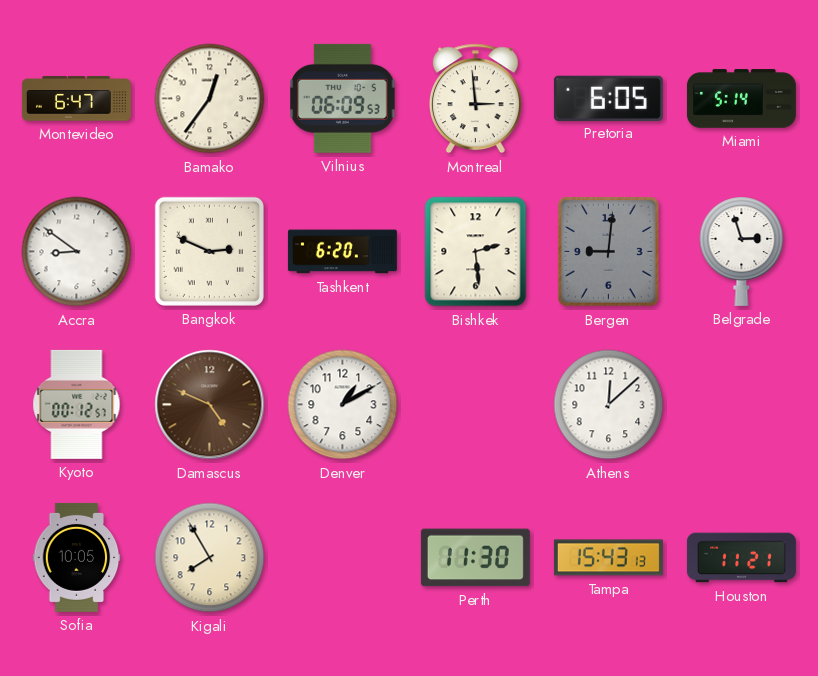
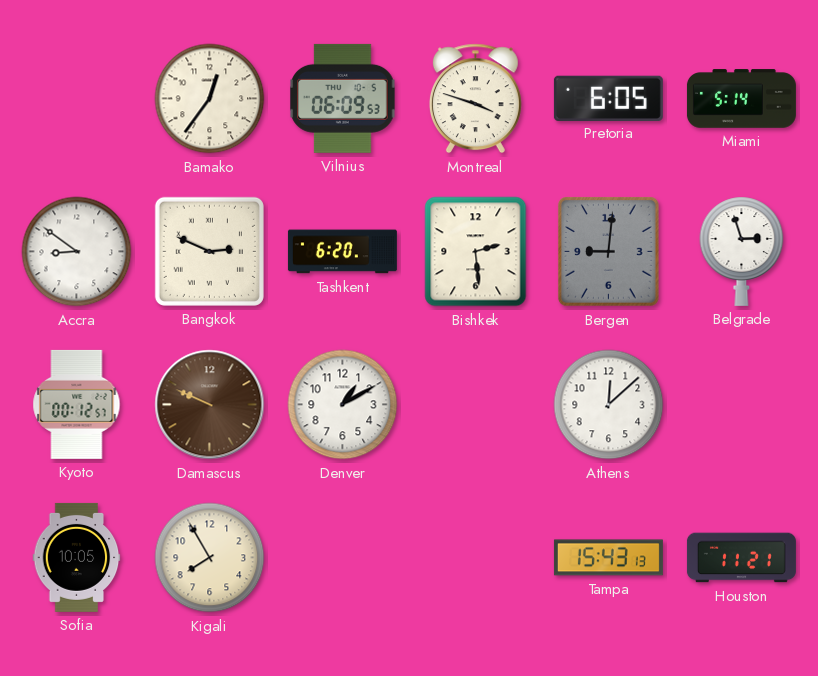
Montevideo: 6:47 -> none (76, 99)
Montreal: 2:59 -> 3:48 (475, 99)
Damascus: 4:49 -> 9:49 (210, 405)
Perth: 11:30 -> none (475, 558)
